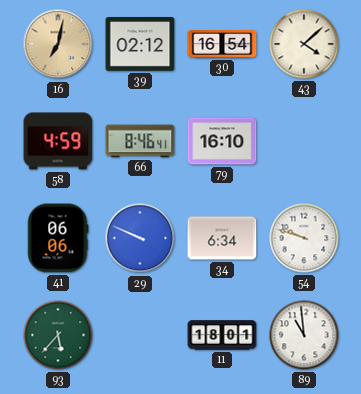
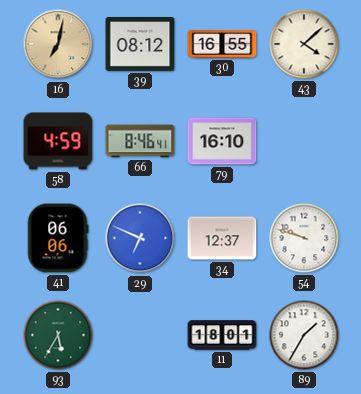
39: 02:12 -> 08:12 (140, 44)
30: 16:54 -> 16:55 (222, 45)
29: 9:49 -> 6:49 (140, 238)
34: 6:34 -> 12:37 (222, 238)
93: 5:37 -> 5:35 (58, 335)
89: 10:59 -> 1:35 (304, 335)
